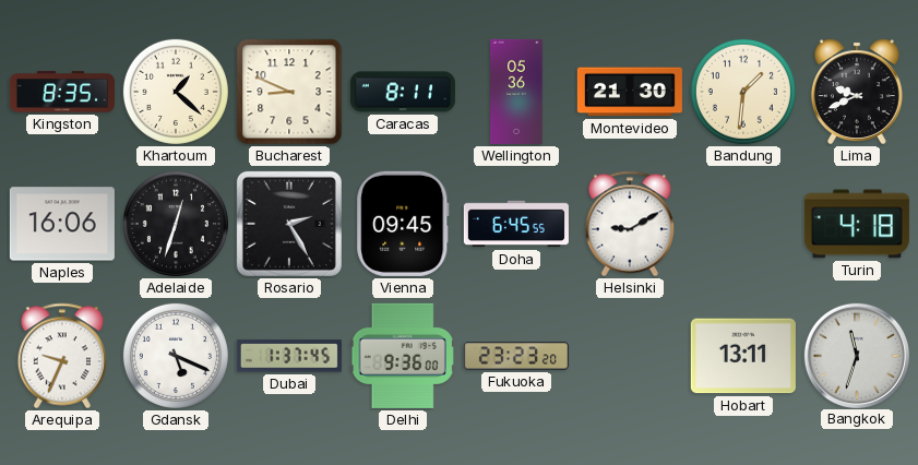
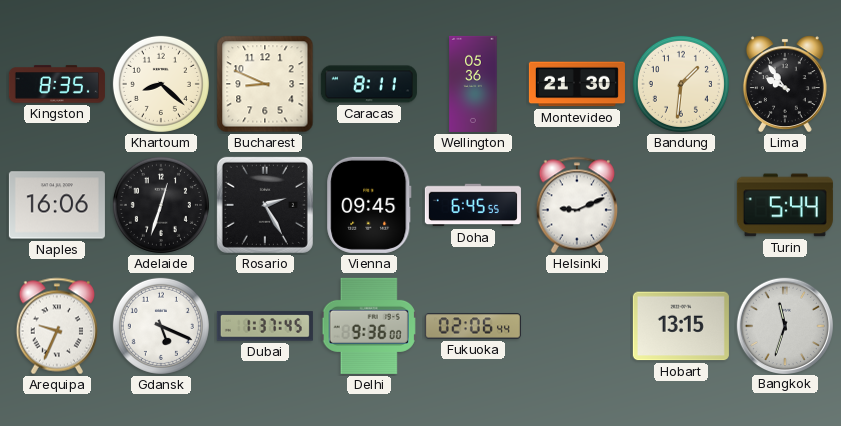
Khartoum: 1:22 -> 8:22 (161, 84)
Lima: 9:41 -> 9:54 (785, 84)
Helsinki: 9:10 -> 9:11 (576, 205)
Turin: 4:18 -> 5:44 (785, 205)
Fukuoka: 23:23 -> 02:06 (473, 326)
Hobart: 13:11 -> 13:15 (681, 326)
